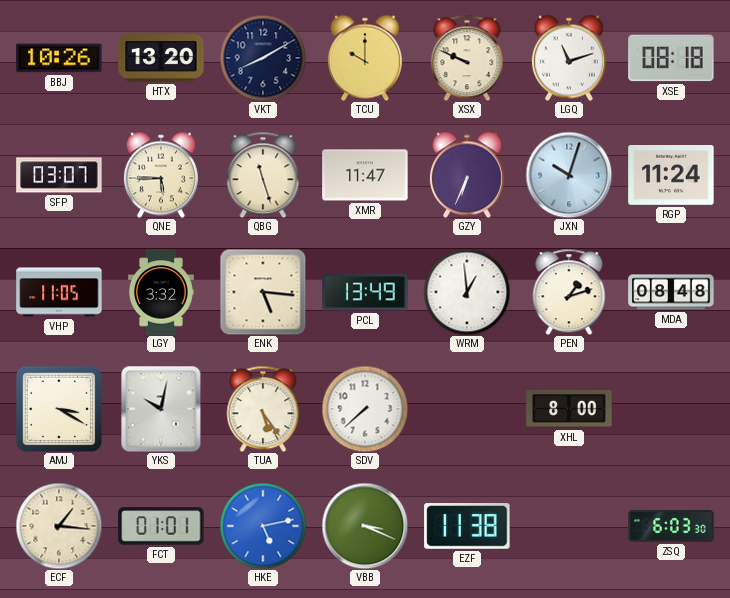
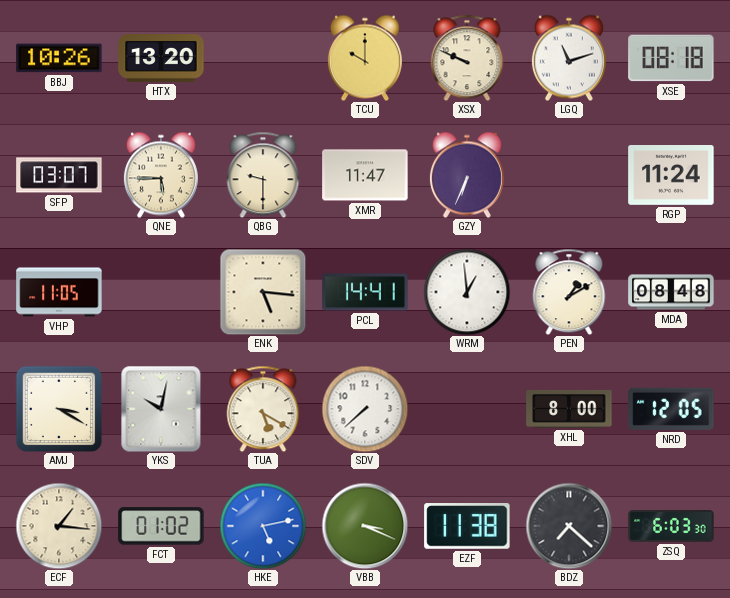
VKT: 8:10 -> none (263, 58)
QBG: 11:27 -> 9:30 (263, 175)
JXN: 10:03 -> none (569, 175)
LGY: 3:32 -> none (162, 292)
PCL: 13:49 -> 14:41 (365, 292)
PEN: 1:12 -> 1:10 (569, 292)
TUA: 5:24 -> 5:20 (263, 409)
NRD: none -> 12:05 (671, 409)
FCT: 01:01 -> 01:02 (161, 526)
BDZ: none -> 7:22 (569, 526)
